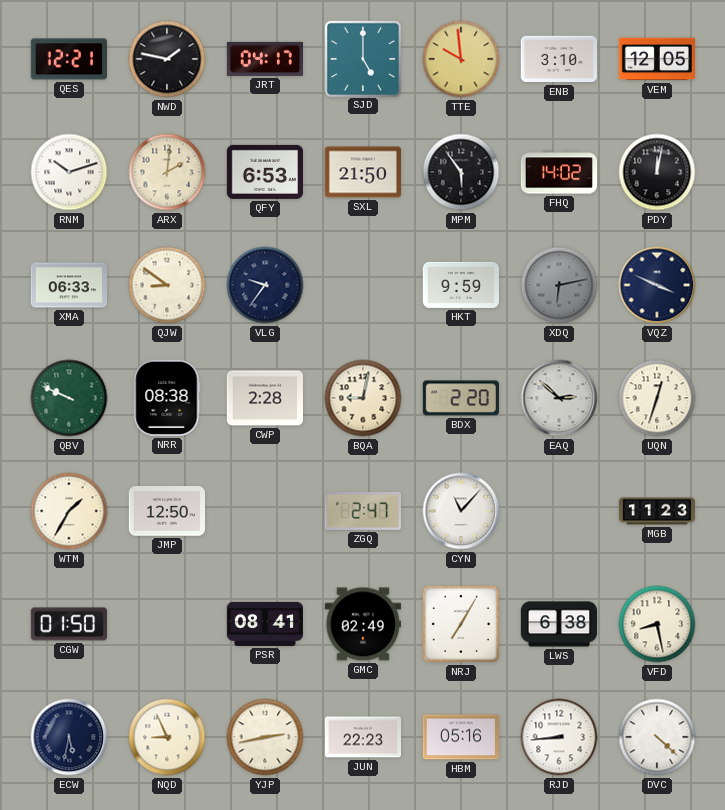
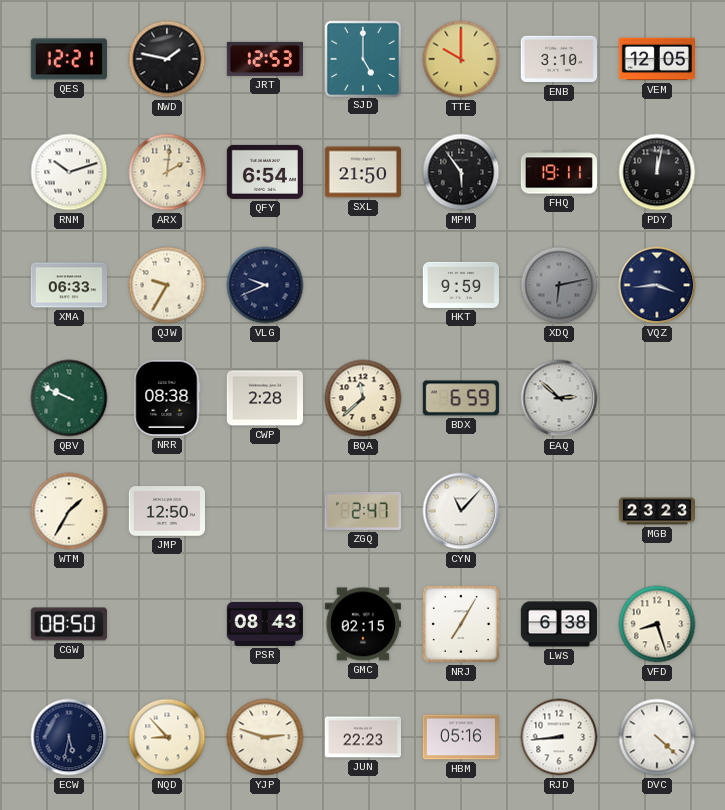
JRT: 04:17 -> 12:53 (264, 59)
TTE: 9:59 -> 10:00 (461, 59)
QFY: 6:53 -> 6:54 (264, 172)
FHQ: 14:02 -> 19:11 (558, 172)
QJW: 8:51 -> 9:35 (167, 285)
VLG: 9:36 -> 9:41 (265, 285)
VQZ: 3:49 -> 3:44 (657, 285)
BQA: 9:02 -> 11:38 (363, 398)
BDX: 2:20 -> 6:59 (461, 398)
UQN: 12:33 -> none (657, 398)
MGB: 11:23 -> 23:23 (657, 511)
CGW: 01:50 -> 08:50 (68, 624)
PSR: 08:41 -> 08:43 (264, 624)
GMC: 02:49 -> 02:15 (363, 624)
VFD: 8:28 -> 8:27 (657, 624)
NQD: 8:56 -> 8:53 (167, 737)
YJP: 2:43 -> 2:48 (265, 737)
